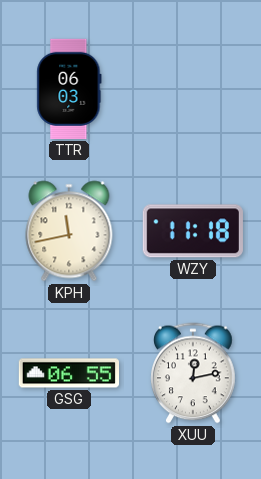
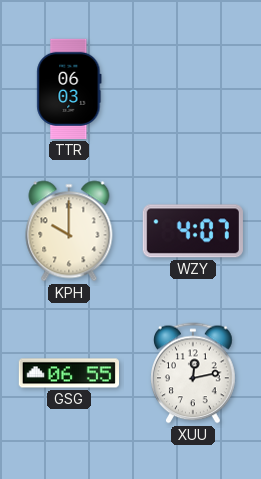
KPH: 11:43 -> 10:00 (69, 231)
WZY: 11:18 -> 4:07 (193, 231)
